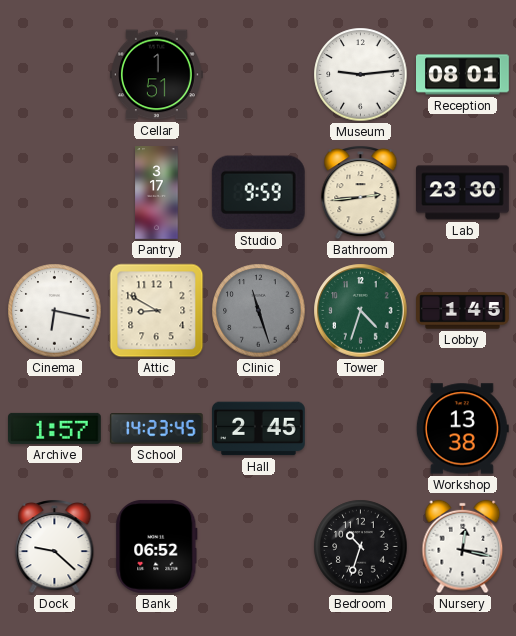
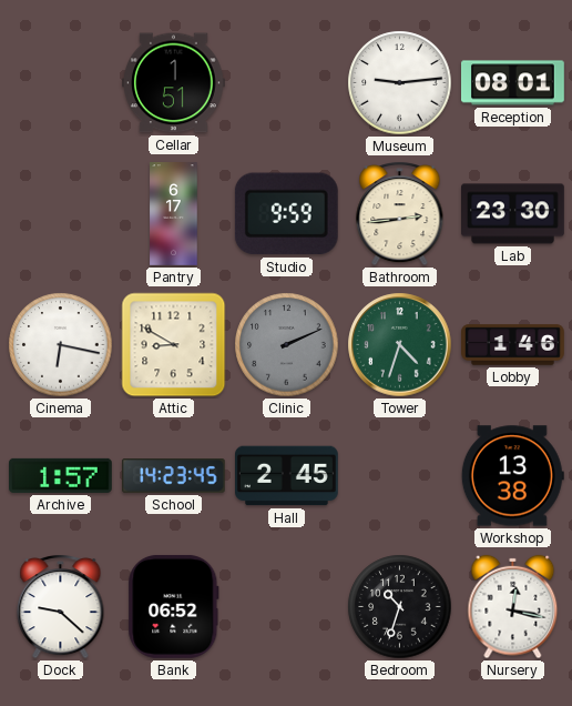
Pantry: 3:17 -> 6:17 (174, 214)
Clinic: 11:27 -> 2:11 (287, 345)
Lobby: 1:45 -> 1:46 (513, 345)
